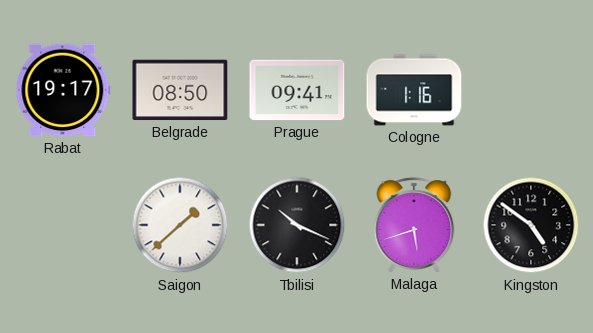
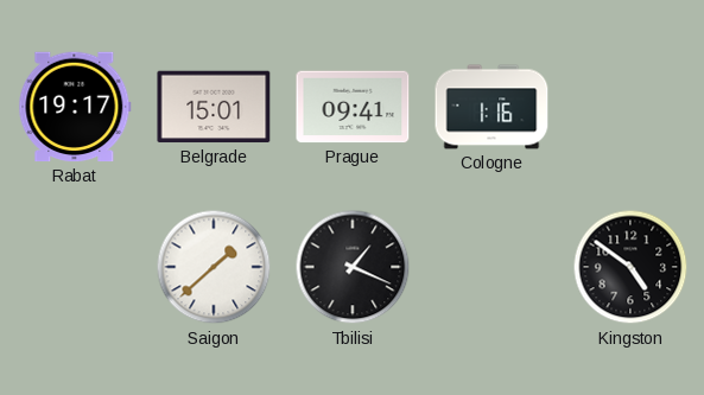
Belgrade: 08:50 -> 15:01 (214, 107)
Tbilisi: 10:19 -> 1:19 (353, 267)
Malaga: 5:42 -> none (414, 225)
